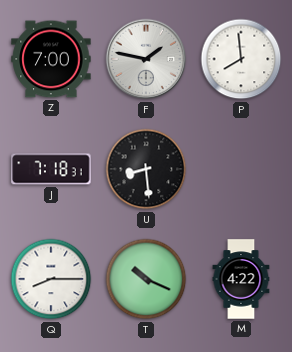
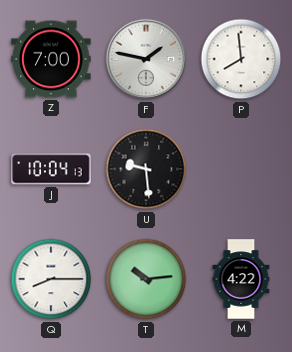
J: 7:18 -> 10:04 (51, 169)
U: 8:29 -> 9:29 (146, 169)
T: 10:19 -> 10:14 (146, 279)
